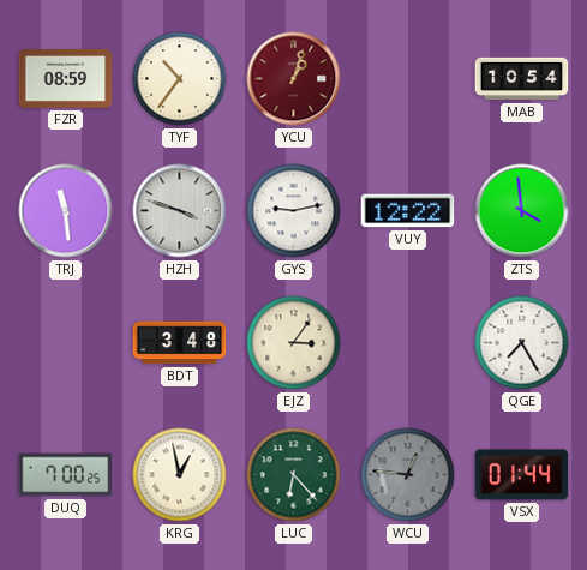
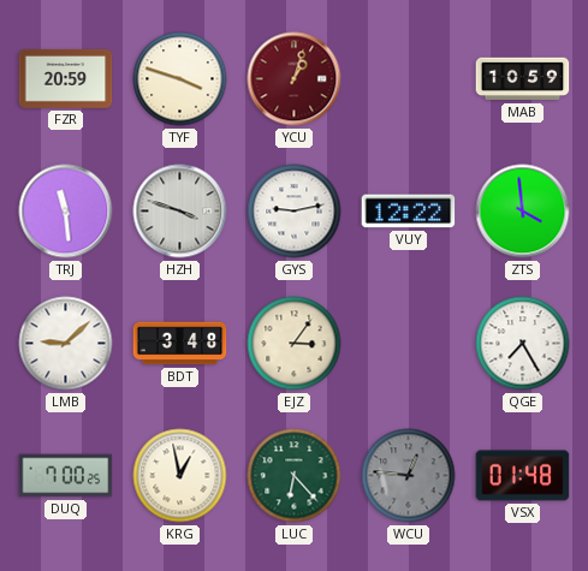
FZR: 08:59 -> 20:59 (66, 78)
TYF: 10:36 -> 3:48 (180, 79)
MAB: 10:54 -> 10:59 (523, 79)
LMB: none -> 9:08 (66, 344)
VSX: 01:44 -> 01:48 (523, 476)
